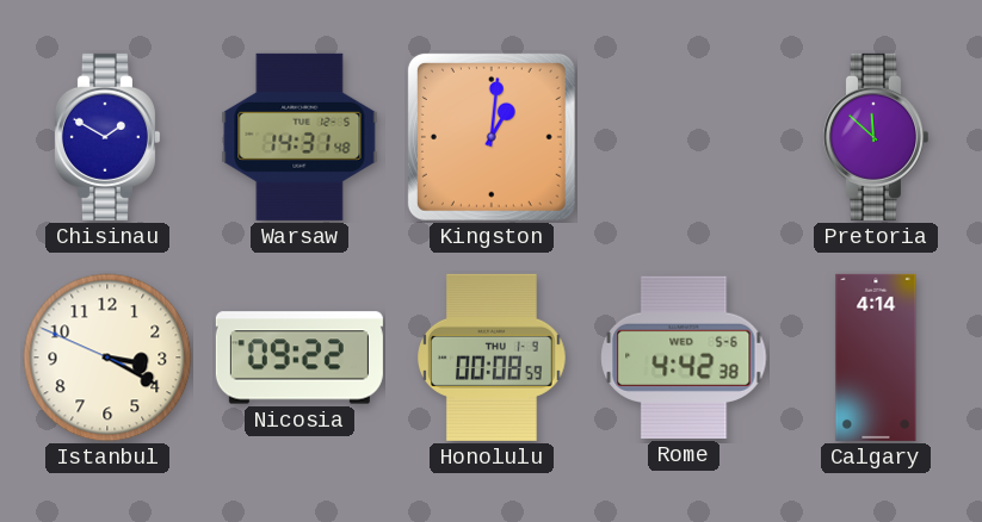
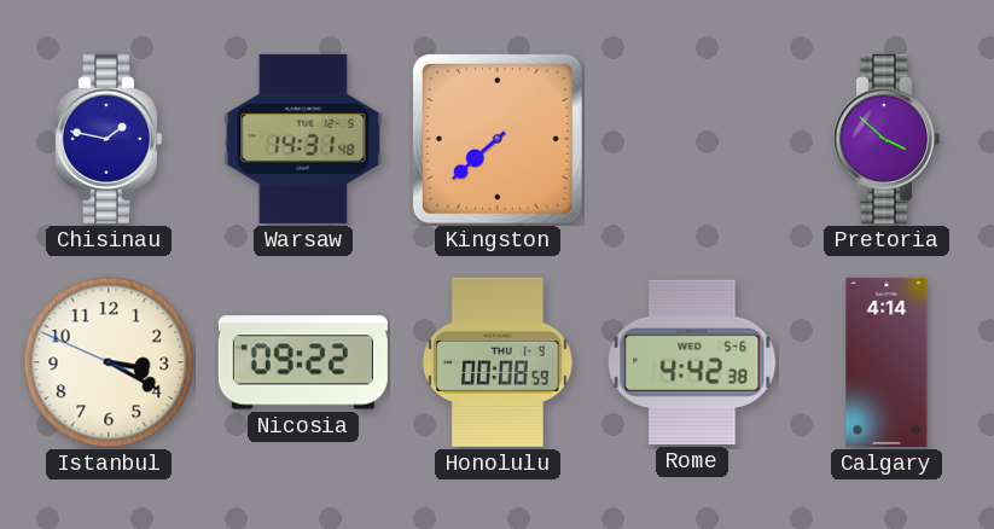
Chisinau: 1:50 -> 1:47 (107, 139)
Kingston: 1:01 -> 7:38 (498, 139)
Pretoria: 11:52 -> 3:52 (885, 139)
